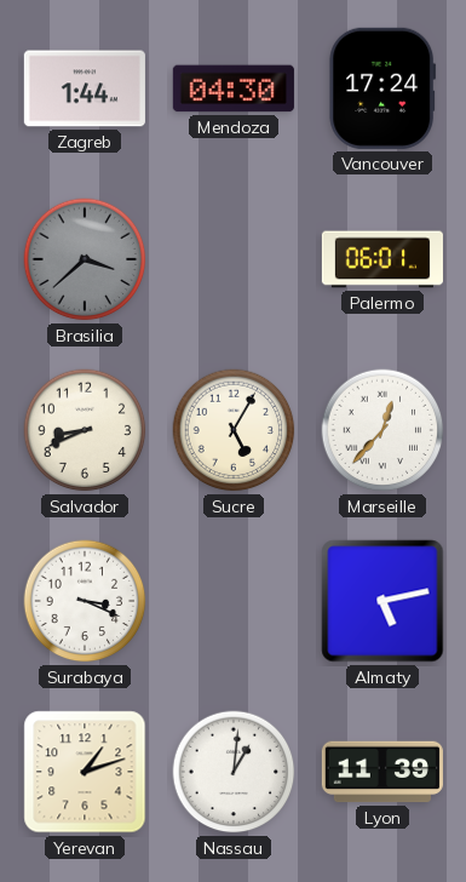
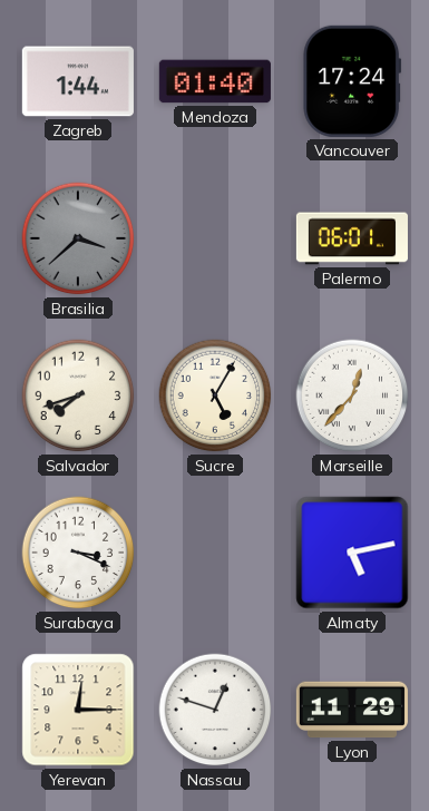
Mendoza: 04:30 -> 01:40 (215, 81)
Salvador: 8:41 -> 7:42 (78, 395)
Yerevan: 1:12 -> 12:15 (78, 710)
Nassau: 1:01 -> 12:48 (215, 710)
Lyon: 11:39 -> 11:29 (352, 710)
